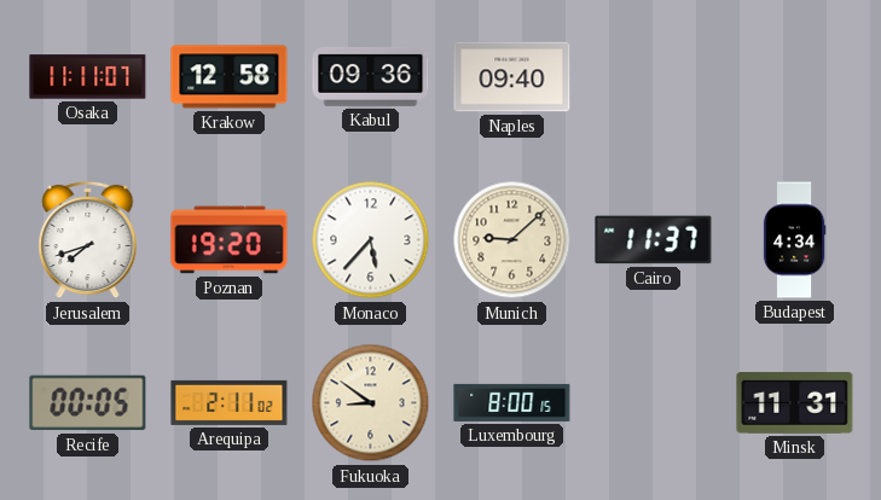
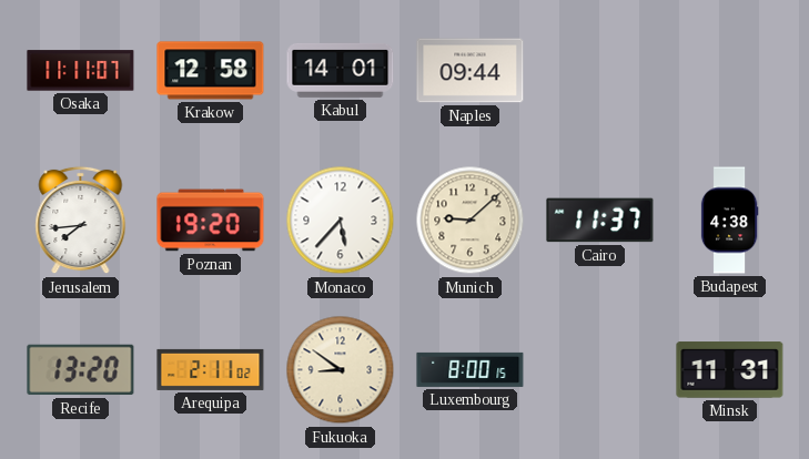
Kabul: 09:36 -> 14:01 (341, 70)
Naples: 09:40 -> 09:44 (471, 71)
Jerusalem: 7:42 -> 7:44 (81, 221)
Budapest: 4:34 -> 4:38 (729, 221)
Recife: 00:05 -> 13:20 (81, 370)
